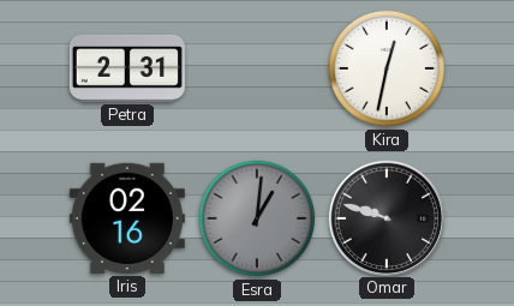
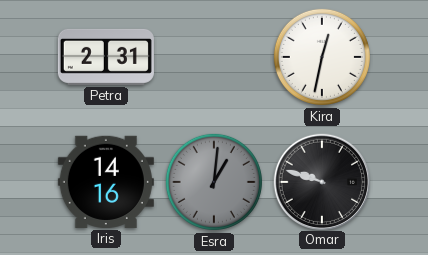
Iris: 02:16 -> 14:16 (106, 182)
